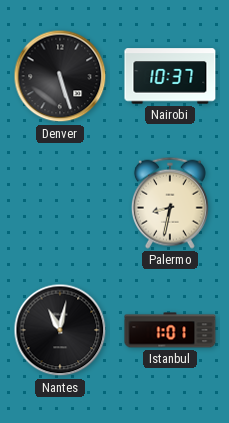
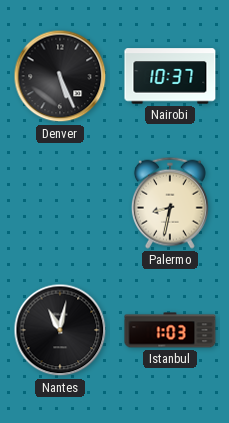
Denver: 5:27 -> 5:26 (60, 76)
Istanbul: 1:01 -> 1:03 (170, 330)
